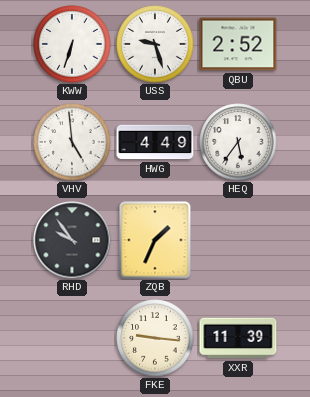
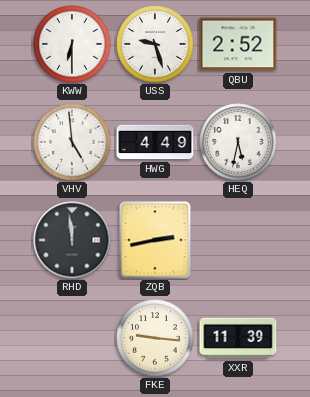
KWW: 6:33 -> 6:30 (72, 44)
HEQ: 5:36 -> 5:32 (238, 142)
RHD: 9:54 -> 11:59 (72, 240)
ZQB: 1:34 -> 2:43 (155, 240)
